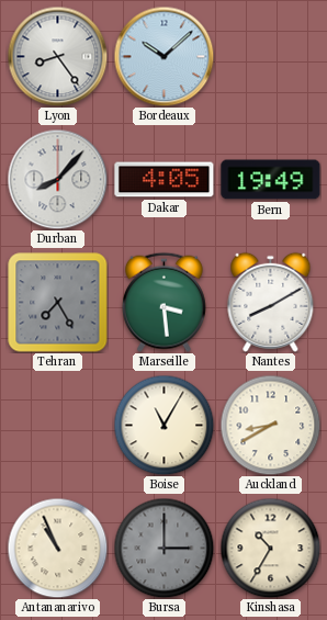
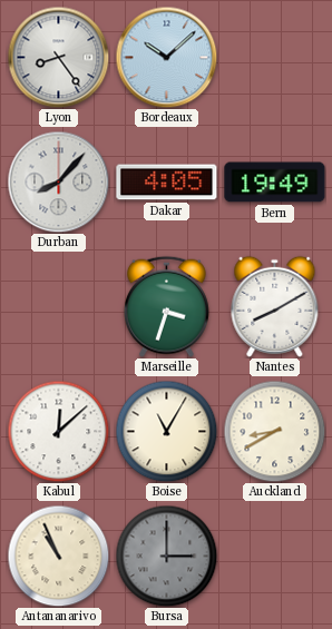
Tehran: 7:25 -> none (58, 303)
Marseille: 3:29 -> 3:33 (166, 306)
Kabul: none -> 12:08 (58, 431)
Kinshasa: 10:35 -> none (270, 548)
